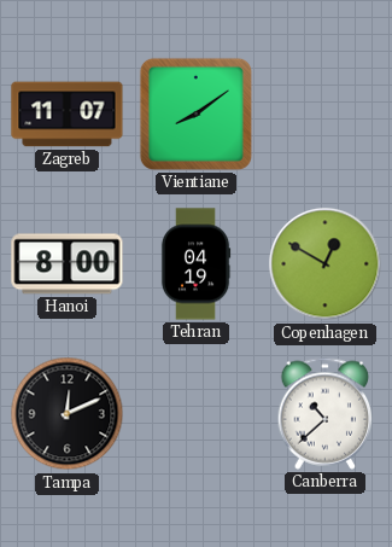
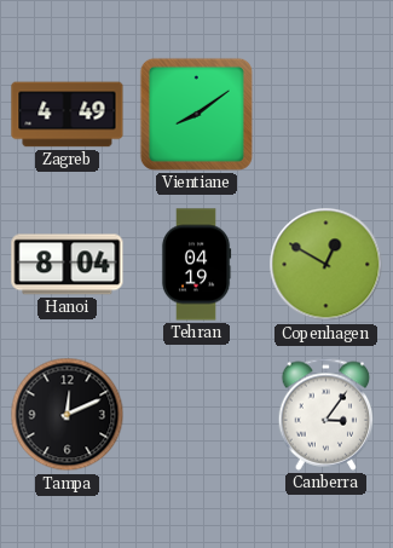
Zagreb: 11:07 -> 4:49 (68, 115)
Hanoi: 8:00 -> 8:04 (68, 265)
Canberra: 10:38 -> 3:06 (326, 414)
